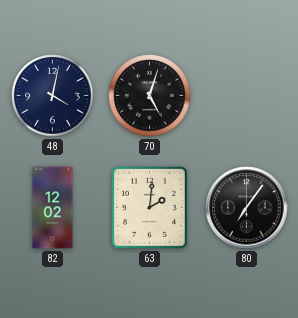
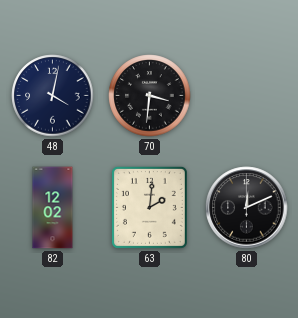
70: 5:03 -> 3:31 (150, 96)
80: 7:06 -> 12:11 (247, 208)
